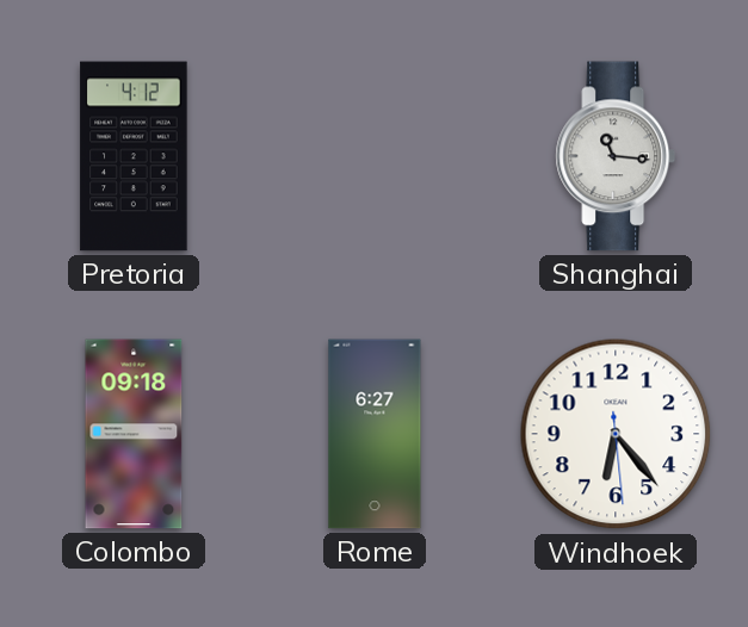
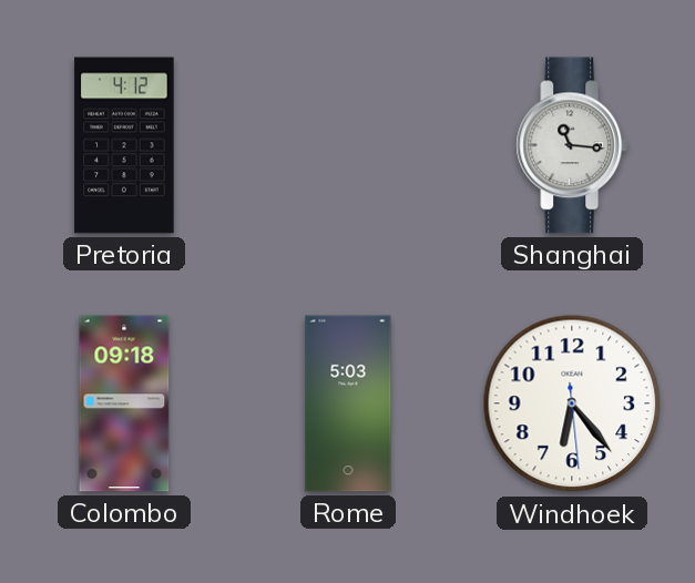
Rome: 6:27 -> 5:03 (348, 403)
